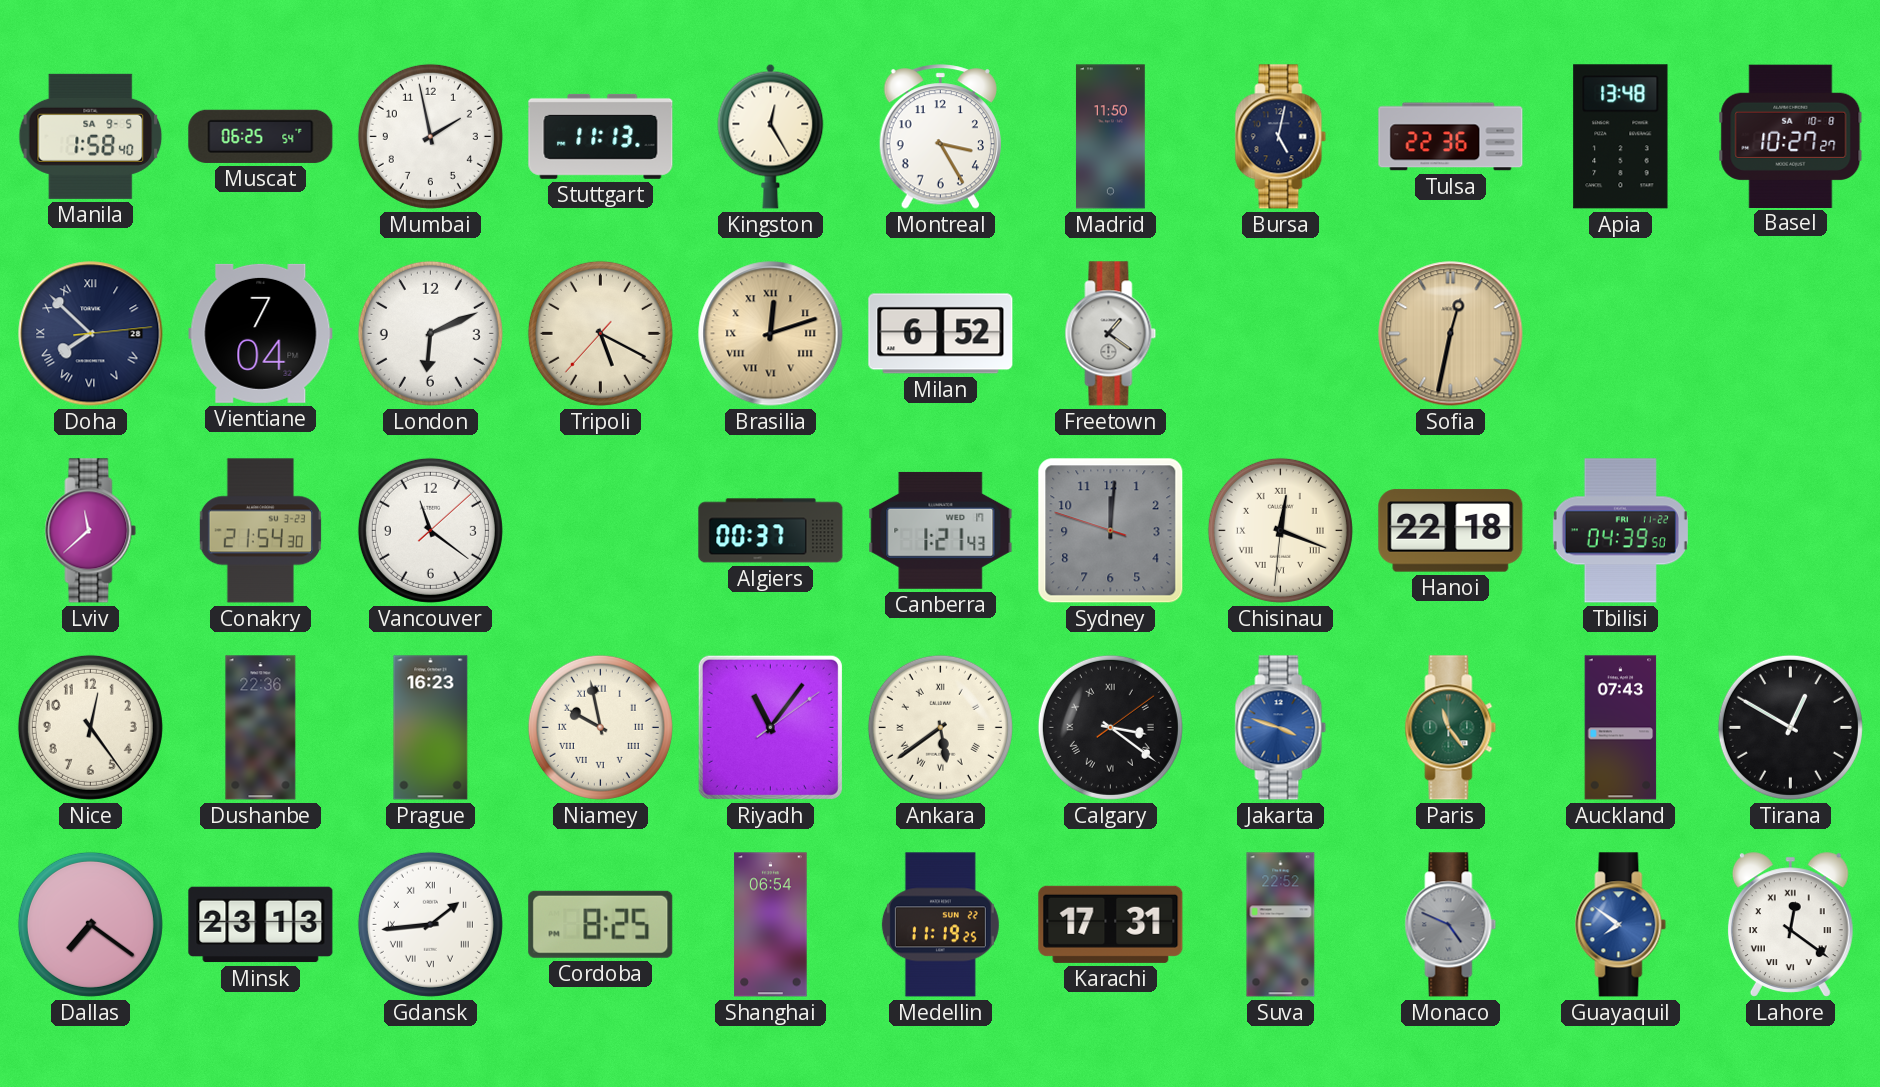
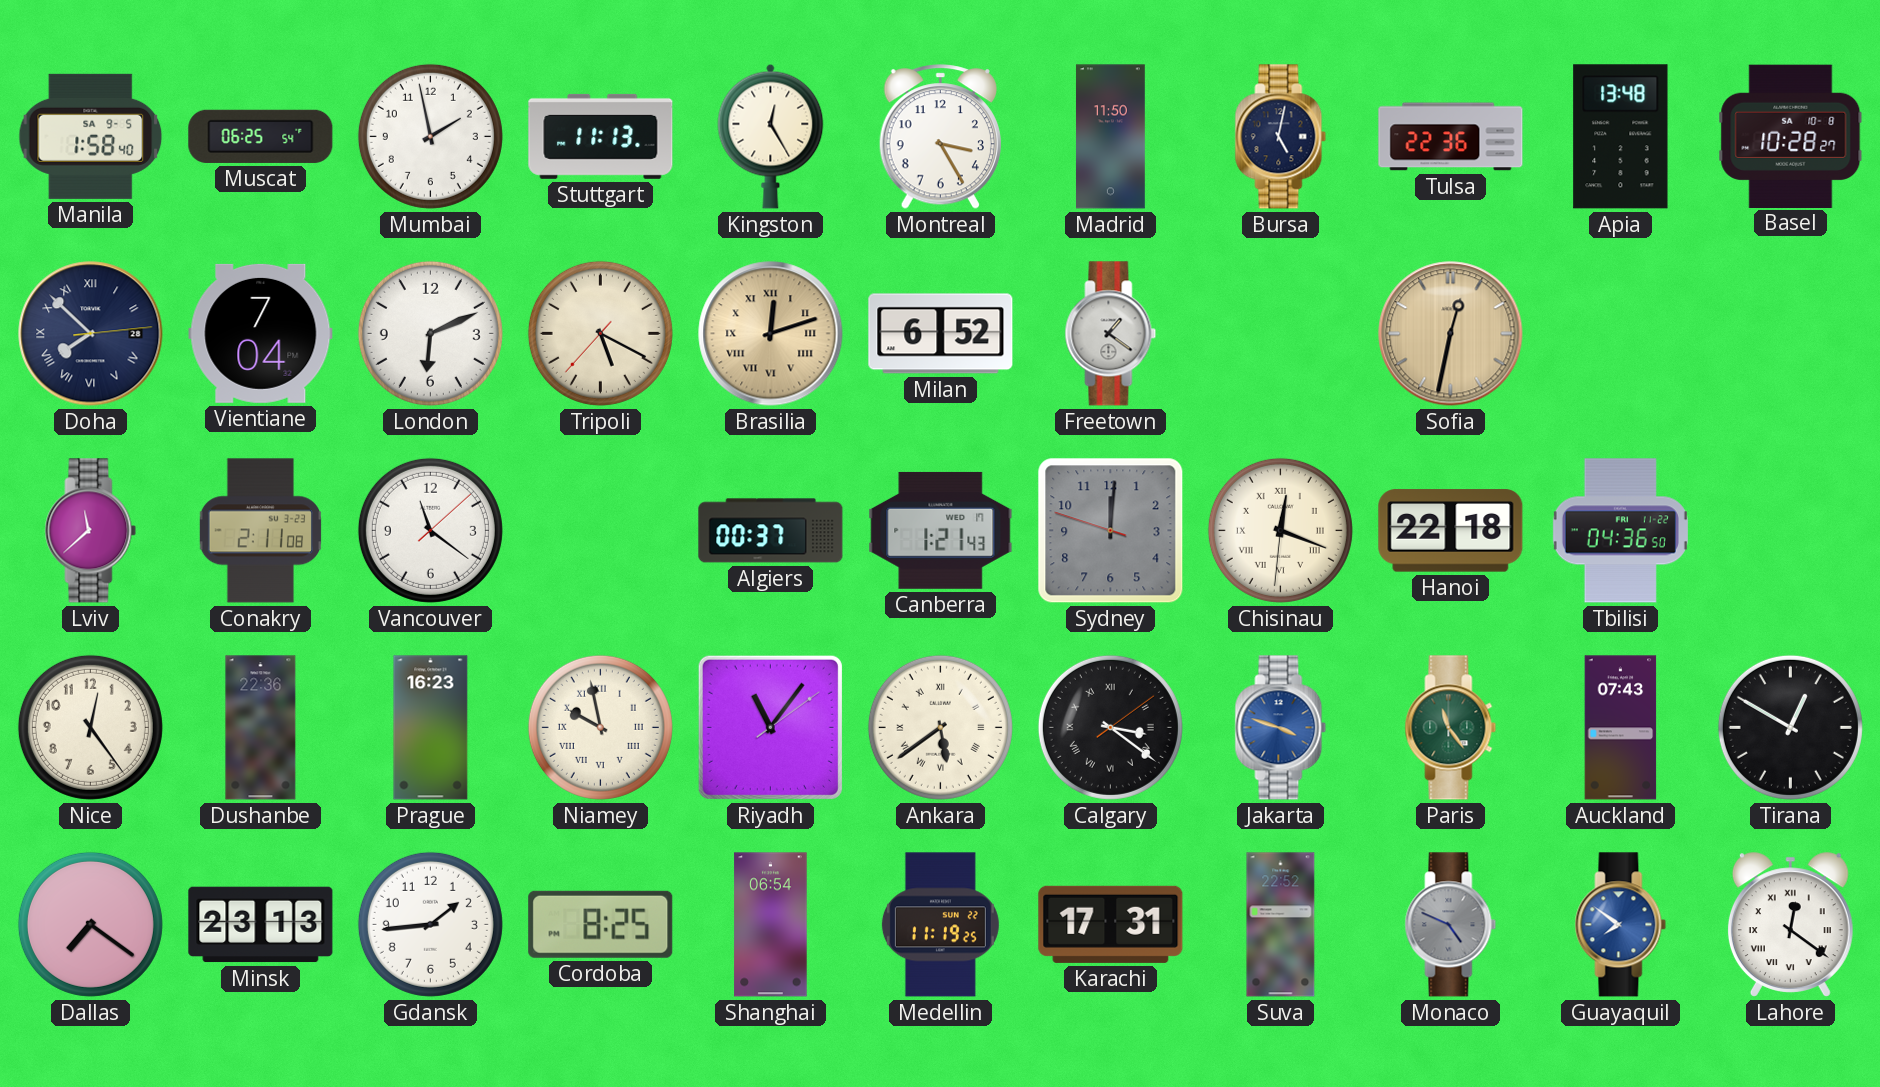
Basel: 10:27 -> 10:28 (1791, 136)
Conakry: 21:54 -> 2:11 (260, 531)
Tbilisi: 04:39 -> 04:36 (1620, 531)
Gdansk numerals: Roman -> Arabic (430, 924)
